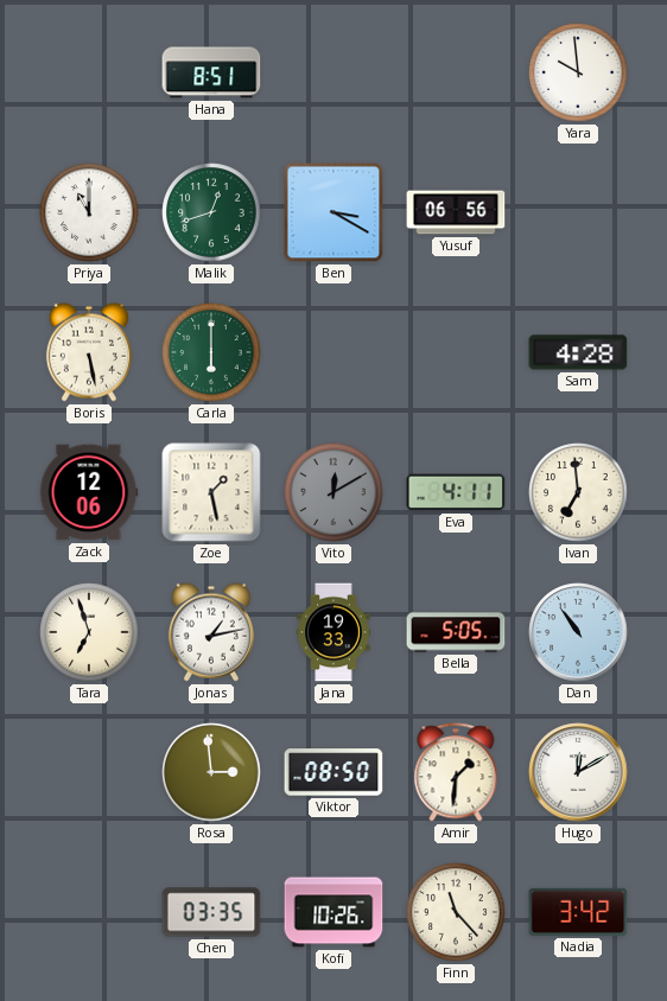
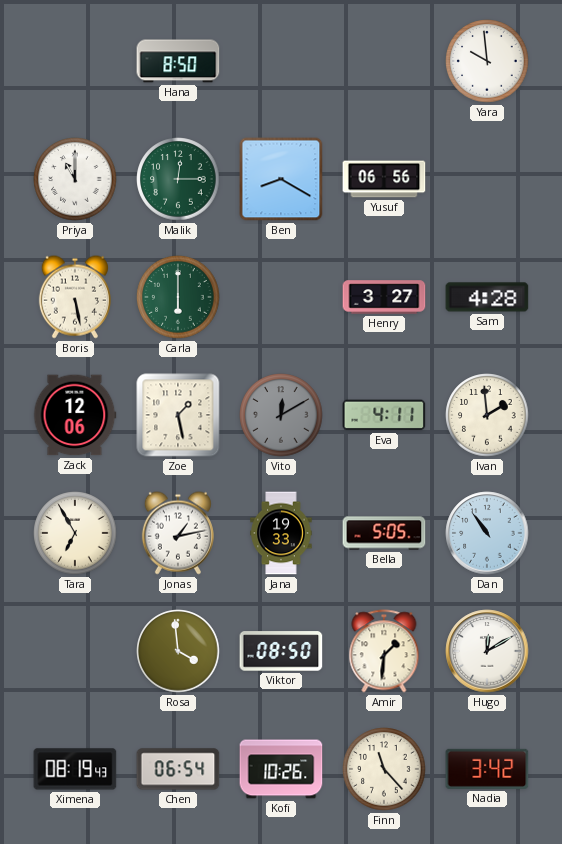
Hana: 8:51 -> 8:50 (178, 61)
Malik: 12:42 -> 12:15 (178, 179)
Ben: 3:20 -> 8:20 (281, 179)
Henry: none -> 3:27 (384, 297)
Ivan: 6:59 -> 1:59 (487, 415)
Tara: 6:57 -> 6:55 (75, 533)
Rosa: 2:59 -> 3:59 (178, 651)
Ximena: none -> 08:19 (75, 769)
Chen: 03:35 -> 06:54 (178, 769)
